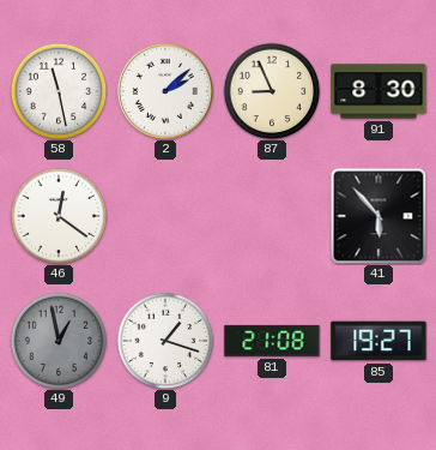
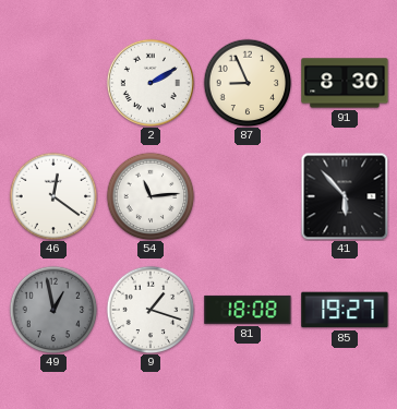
58: 11:28 -> none (59, 91)
2: 2:08 -> 2:10 (151, 83)
54: none -> 11:14 (151, 196)
81: 21:08 -> 18:08 (248, 310)
